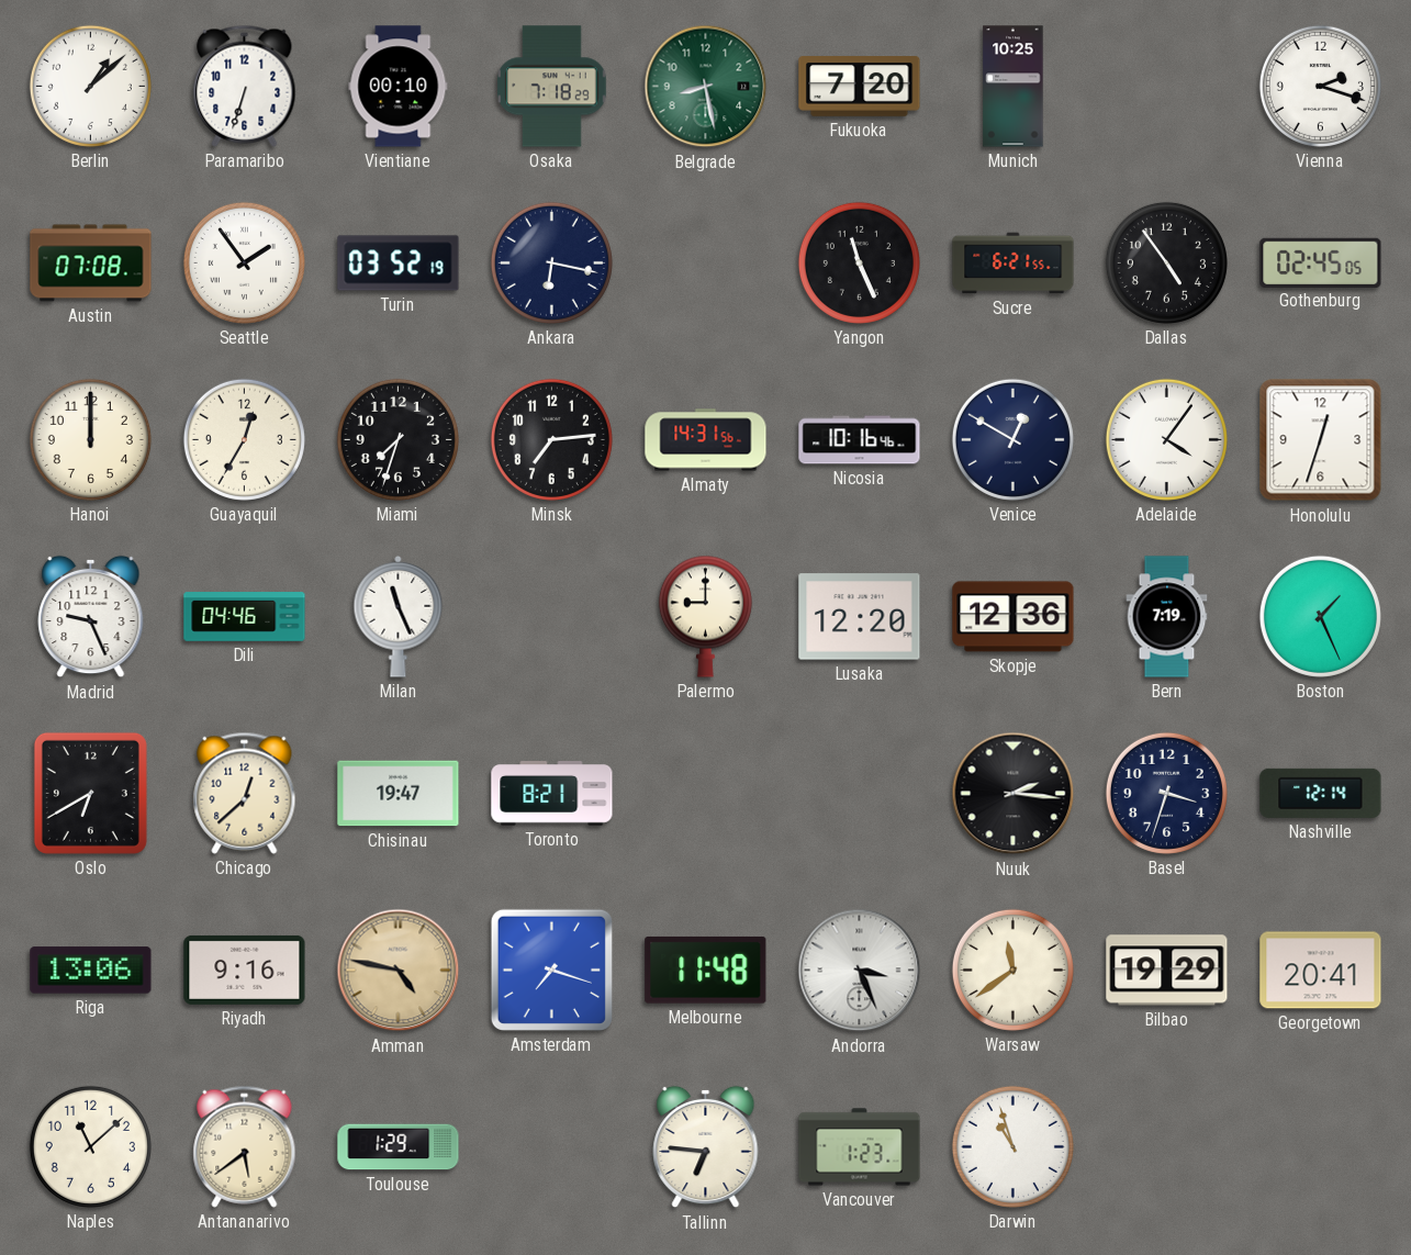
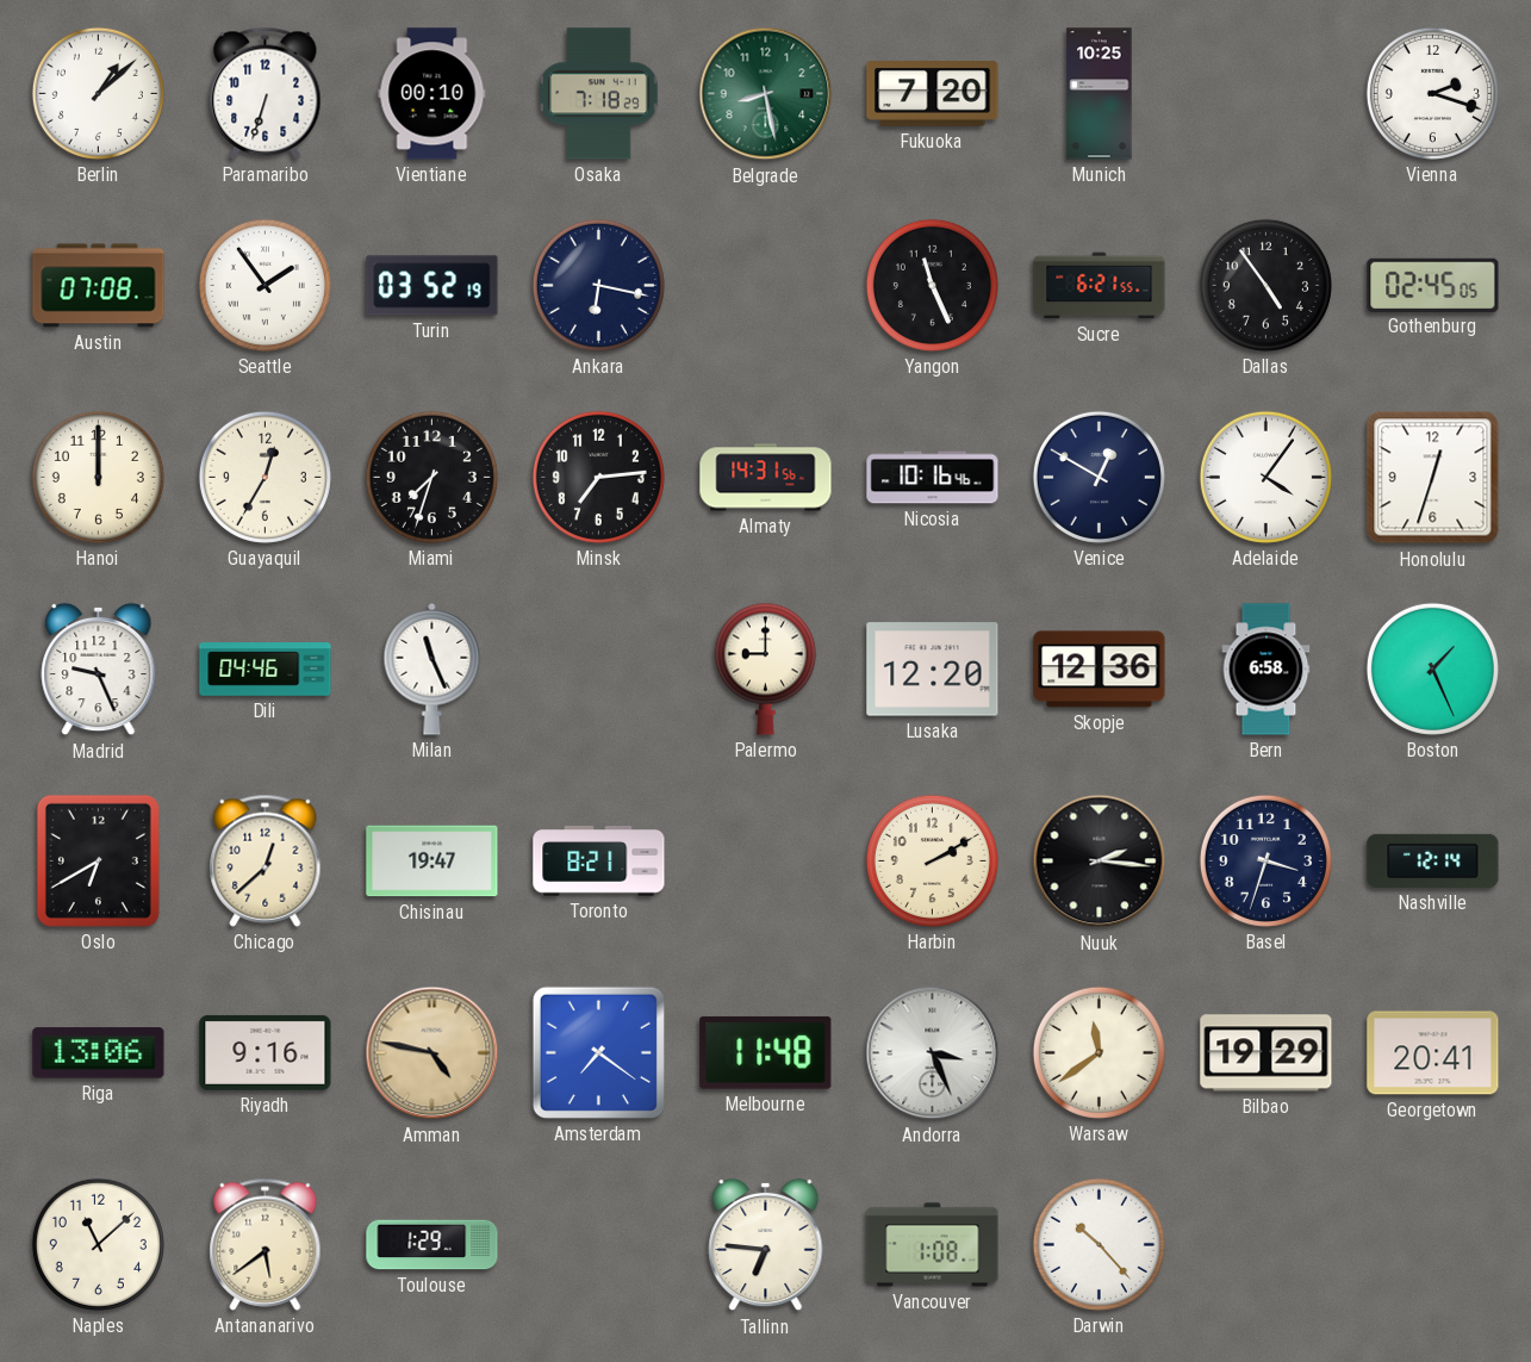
Bern: 7:19 -> 6:58 (1267, 670)
Harbin: none -> 2:10 (932, 860)
Amsterdam: 7:18 -> 7:21 (598, 1052)
Vancouver: 1:23 -> 1:08 (933, 1245)
Darwin: 10:57 -> 10:23 (1099, 1244)
